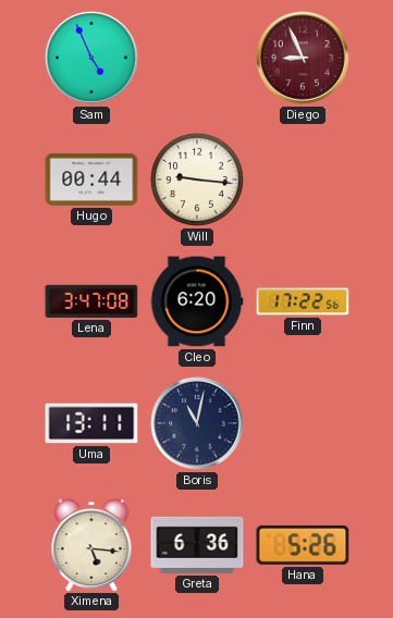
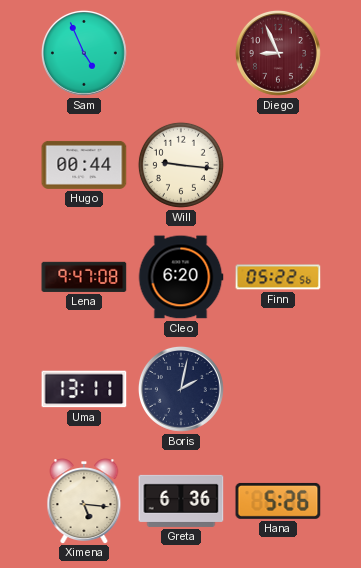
Lena: 3:47 -> 9:47 (84, 277)
Finn: 17:22 -> 05:22 (278, 277)
Boris: 11:02 -> 2:02 (181, 389)
